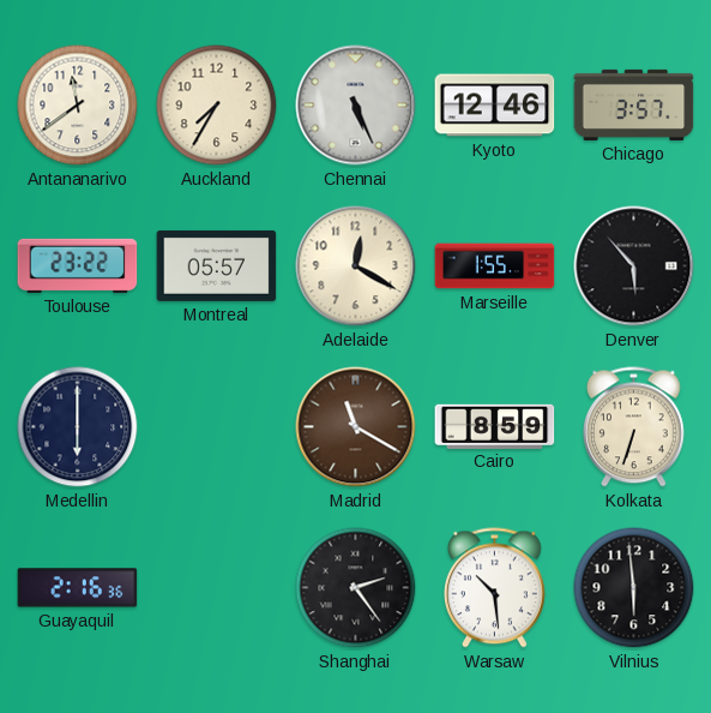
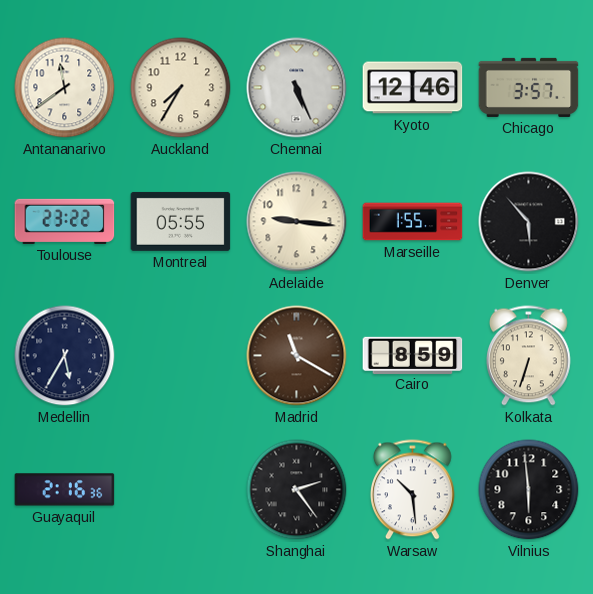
Montreal: 05:57 -> 05:55 (181, 221)
Adelaide: 12:20 -> 9:16 (297, 222)
Medellin: 6:00 -> 5:35 (65, 356)
